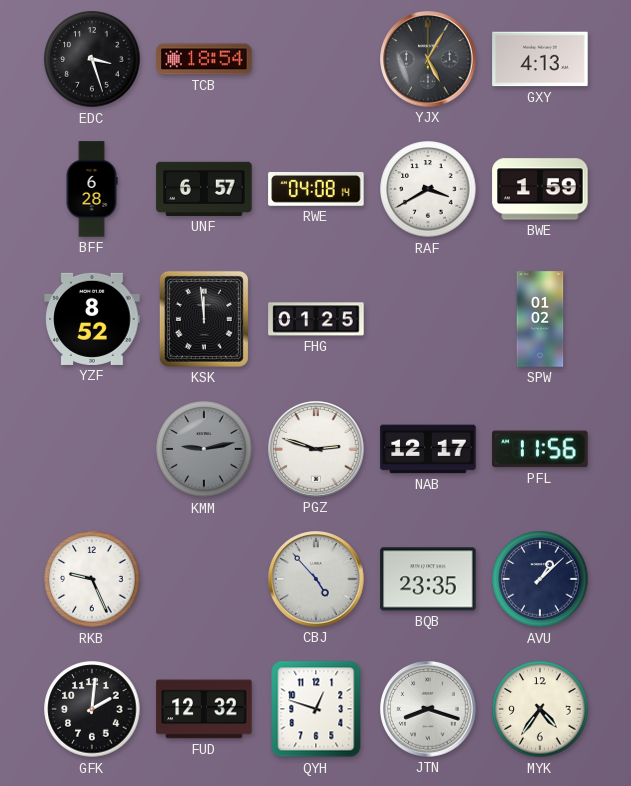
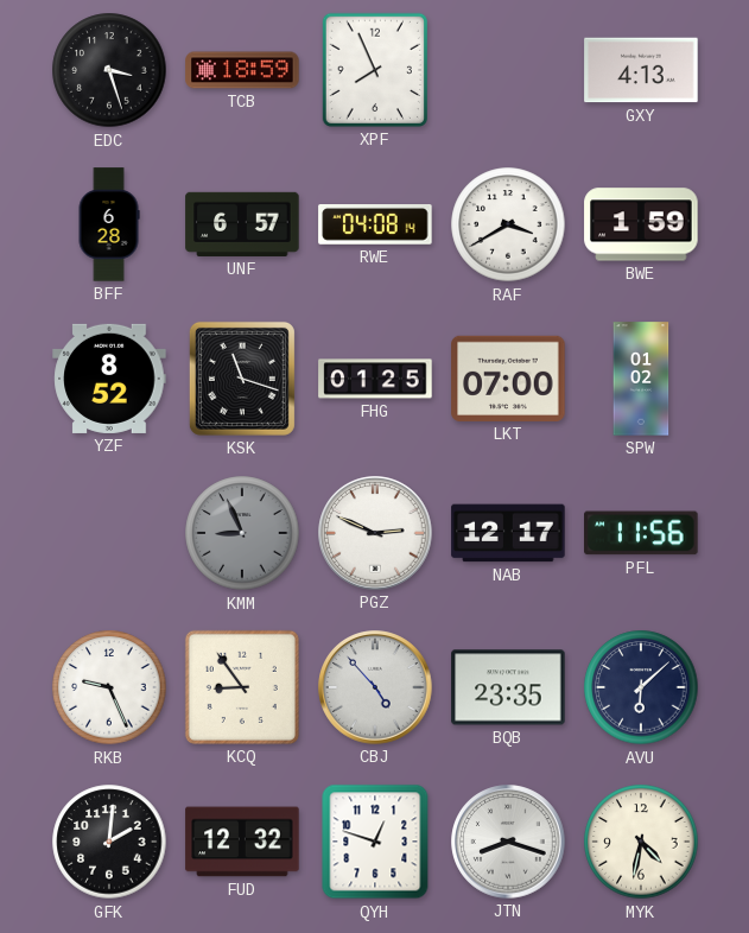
TCB: 18:54 -> 18:59 (242, 70)
XPF: none -> 7:56 (375, 70)
YJX: 5:05 -> none (428, 59)
KSK: 11:59 -> 11:18 (242, 379)
LKT: none -> 07:00 (508, 379)
KMM: 9:13 -> 8:56 (242, 533)
PGZ: 2:48 -> 2:49 (375, 533)
KCQ: none -> 8:54 (242, 687)
AVU: 1:08 -> 6:08 (641, 687)
MYK: 4:36 -> 4:32 (641, 842)
